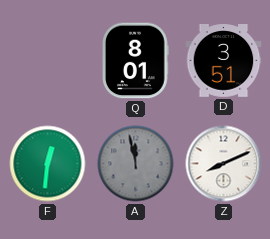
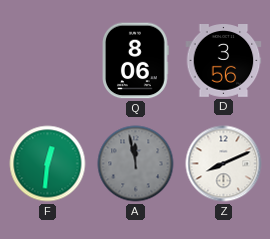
Q: 8:01 -> 8:06 (136, 61)
D: 3:51 -> 3:56 (224, 61)
